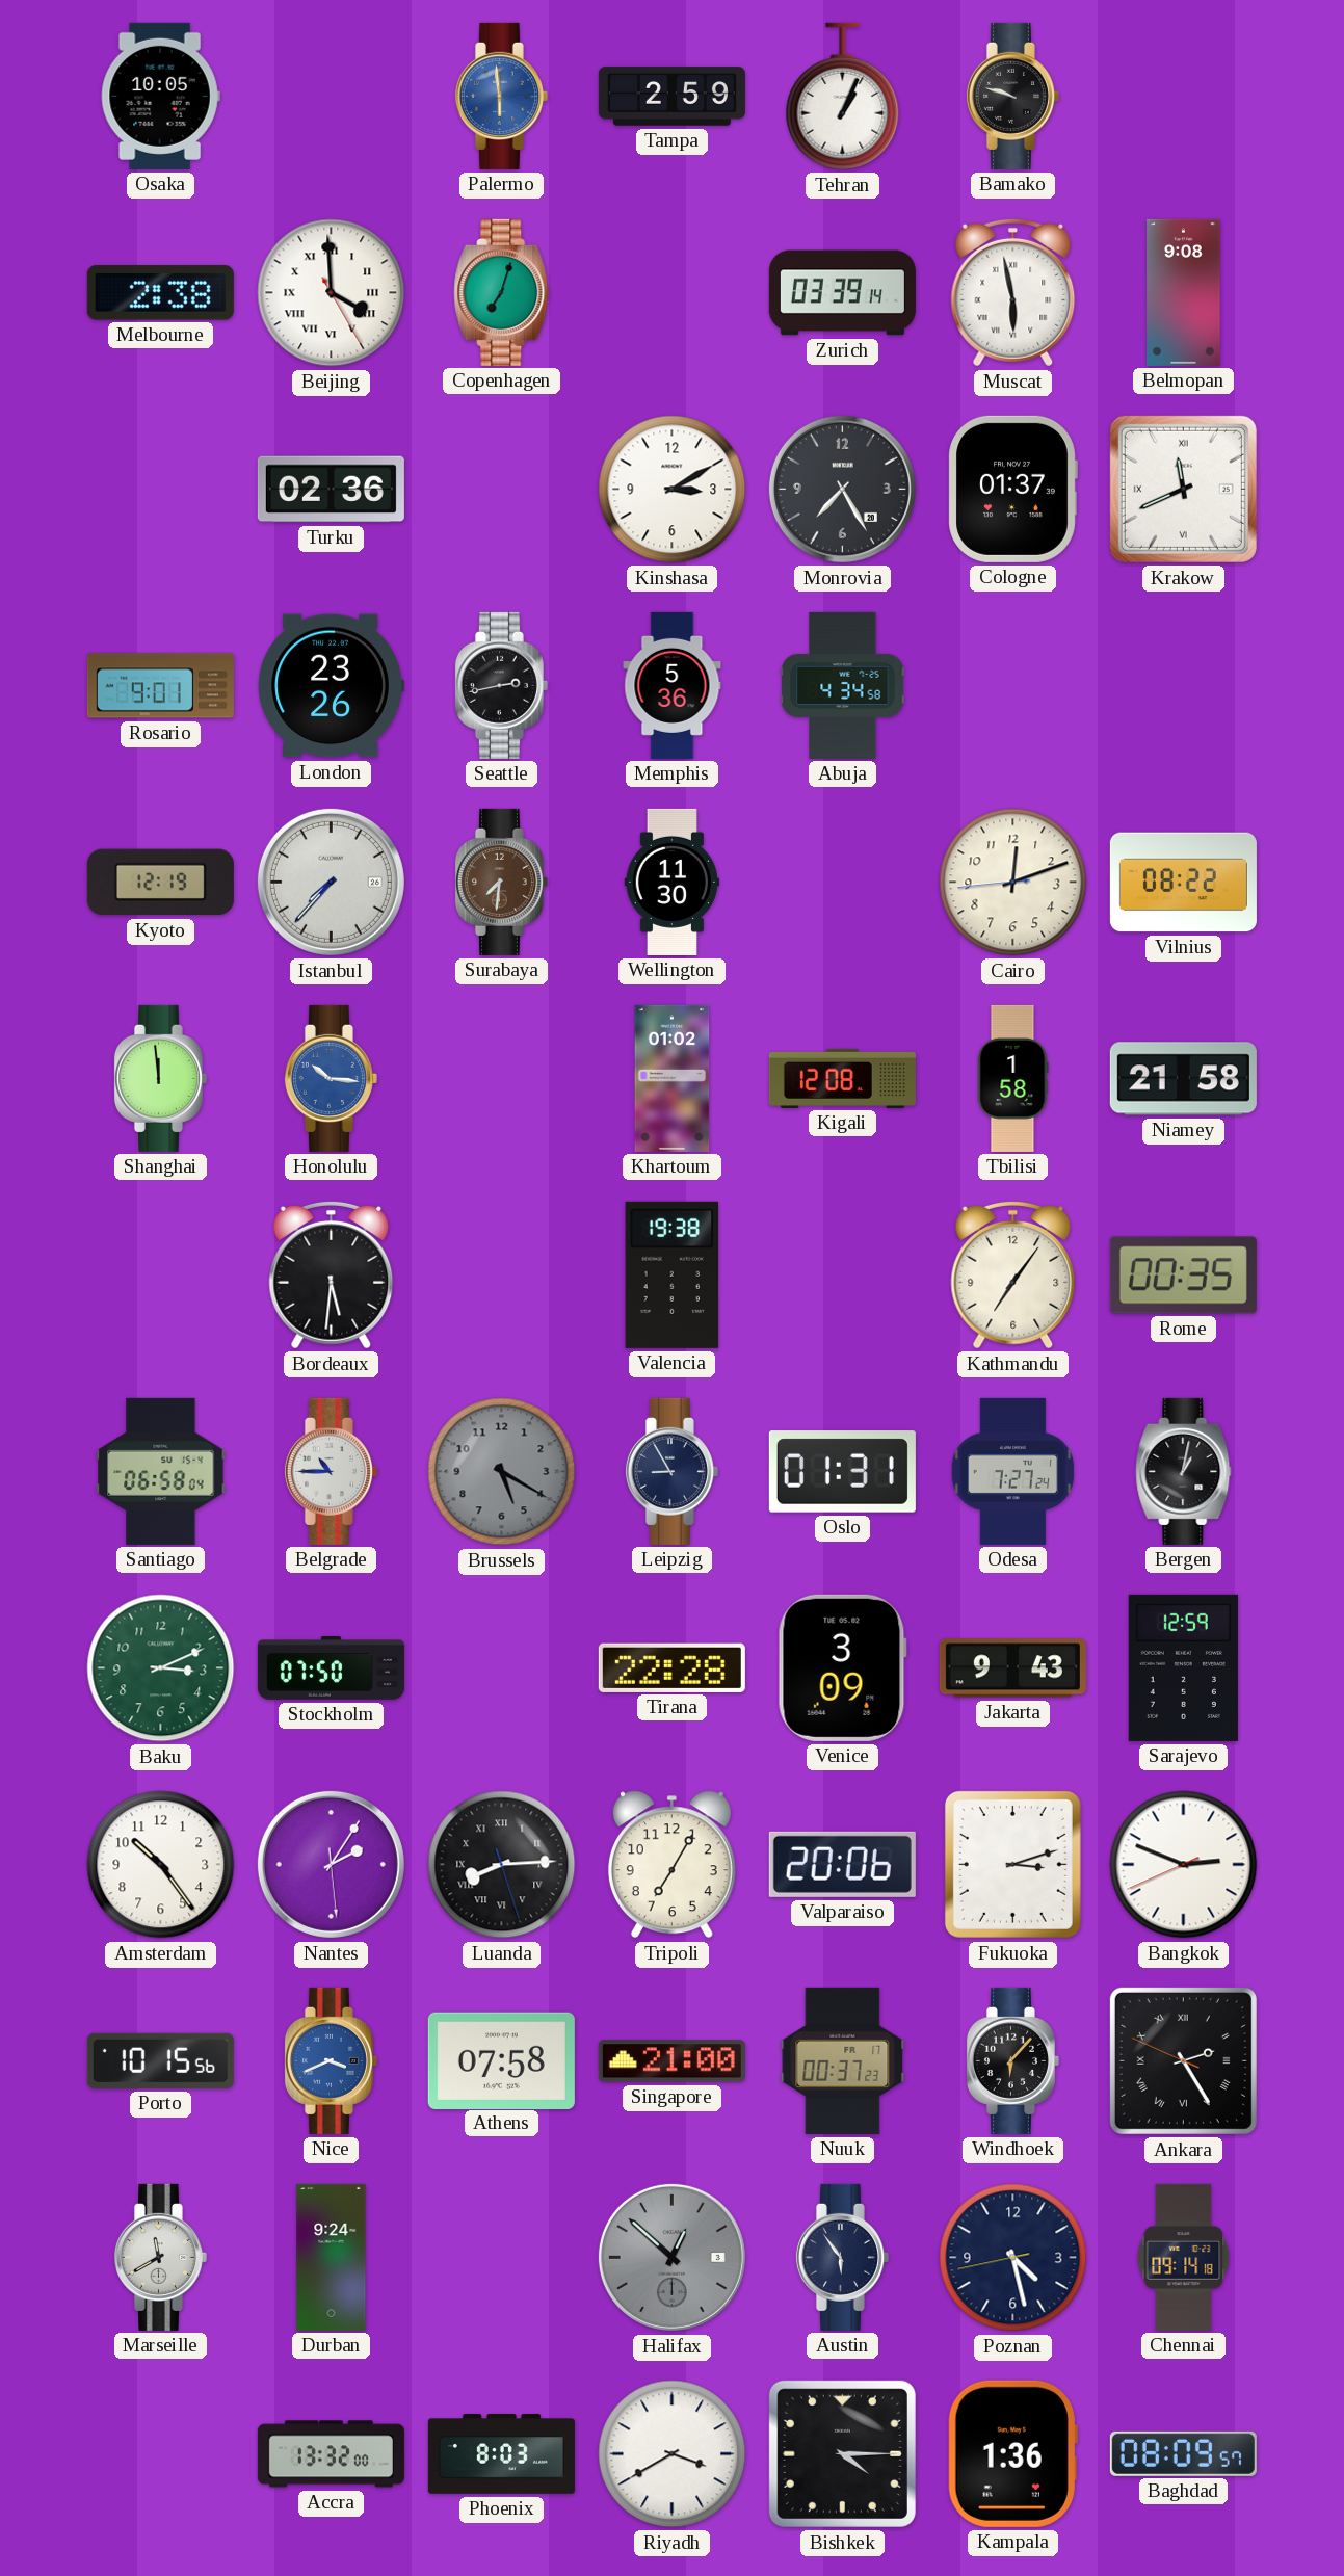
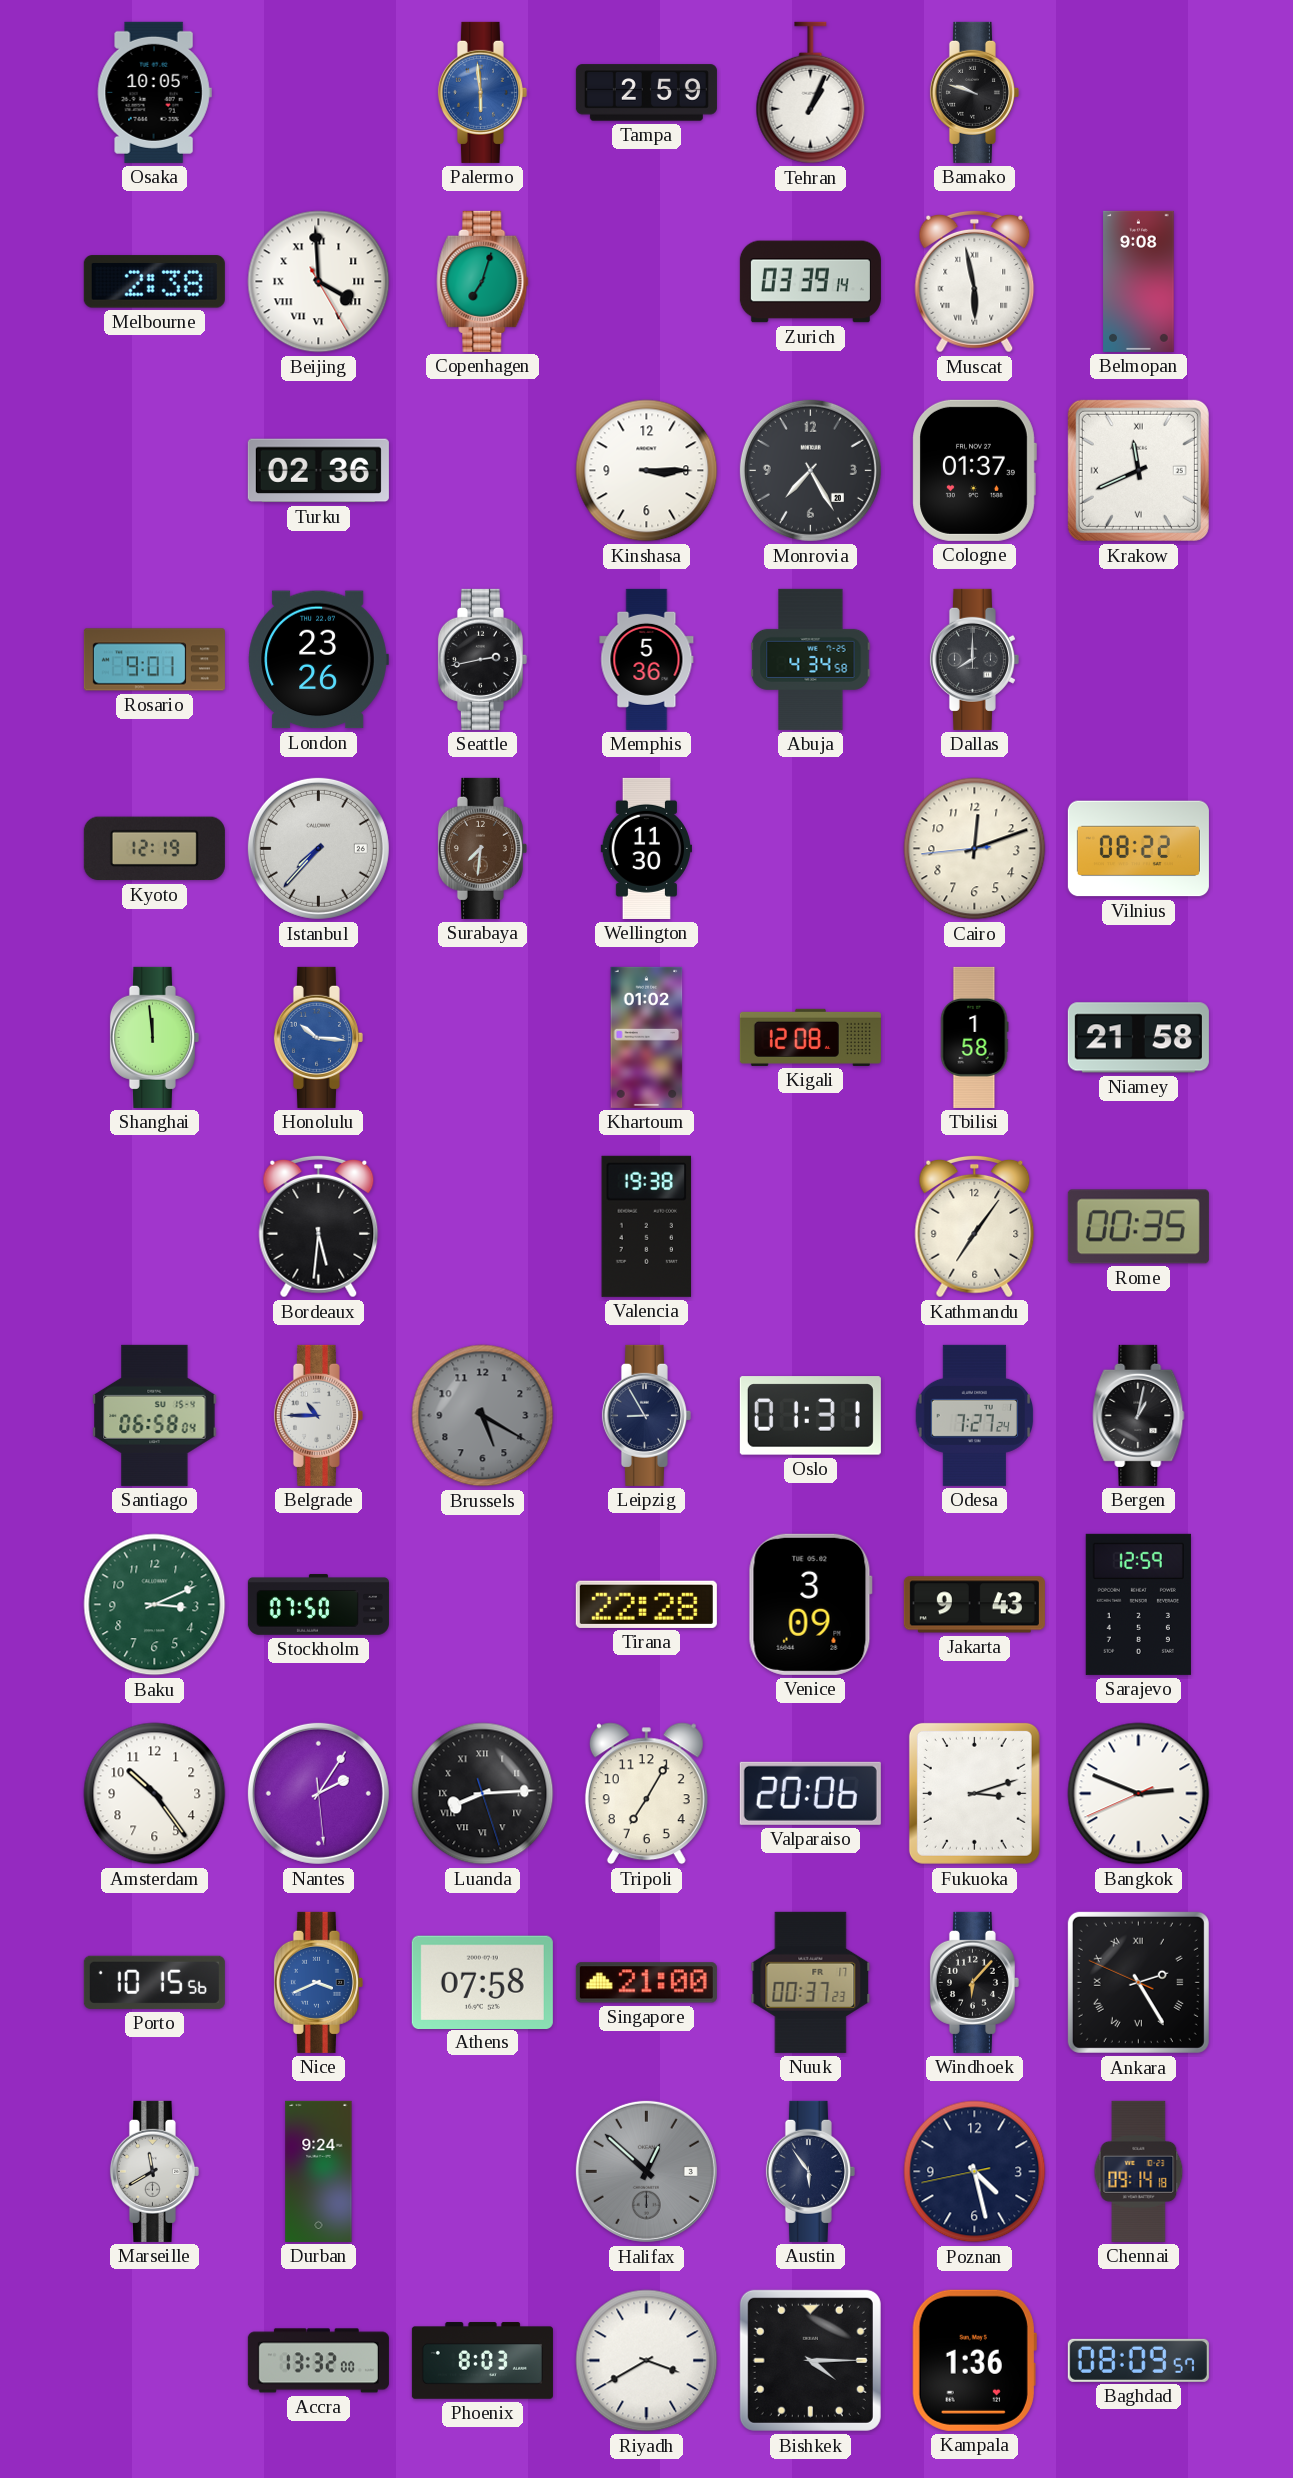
Kinshasa: 3:10 -> 3:15 (647, 471)
Dallas: none -> 8:00 (974, 659)
